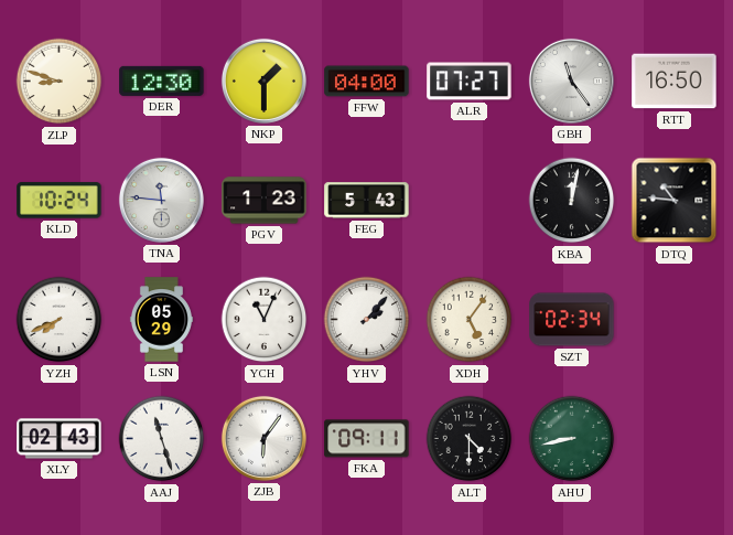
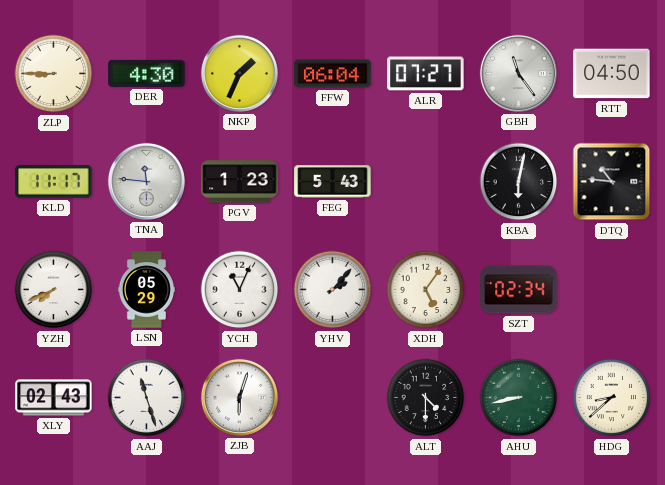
ZLP: 8:48 -> 8:45 (54, 74)
DER: 12:30 -> 4:30 (147, 73)
NKP: 1:30 -> 1:34 (239, 73)
FFW: 04:00 -> 06:04 (333, 74)
RTT: 16:50 -> 04:50 (612, 74)
KLD: 10:24 -> 11:17 (54, 182)
KBA: 12:02 -> 6:02 (519, 182)
ZJB: 6:06 -> 6:03 (239, 397)
FKA: 09:11 -> none (367, 439)
HDG: none -> 8:38 (612, 398)
